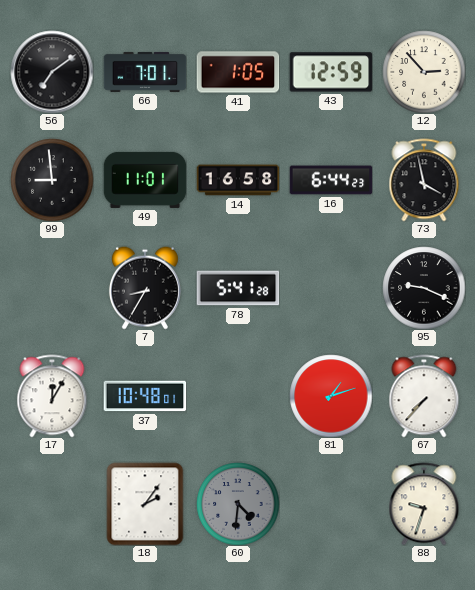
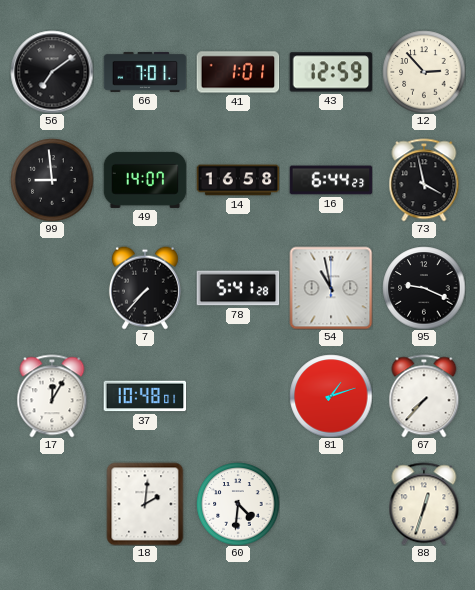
41: 1:05 -> 1:01 (238, 72)
49: 11:01 -> 14:07 (145, 180)
7: 8:35 -> 7:37 (145, 288)
54: none -> 10:58 (331, 288)
18: 2:06 -> 2:01 (145, 504)
60 dial: grey -> white (238, 504)
88: 9:33 -> 12:33 (424, 504)
